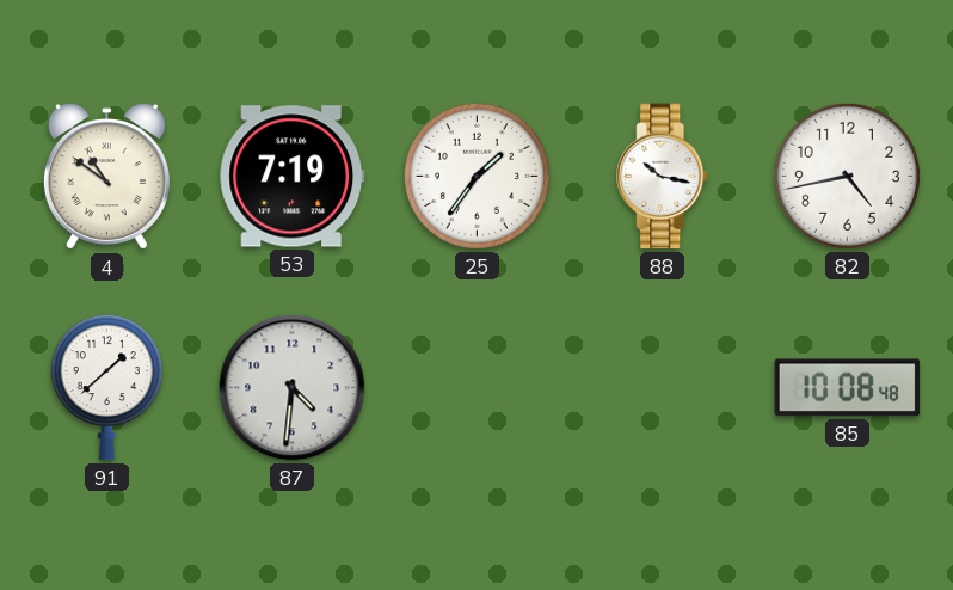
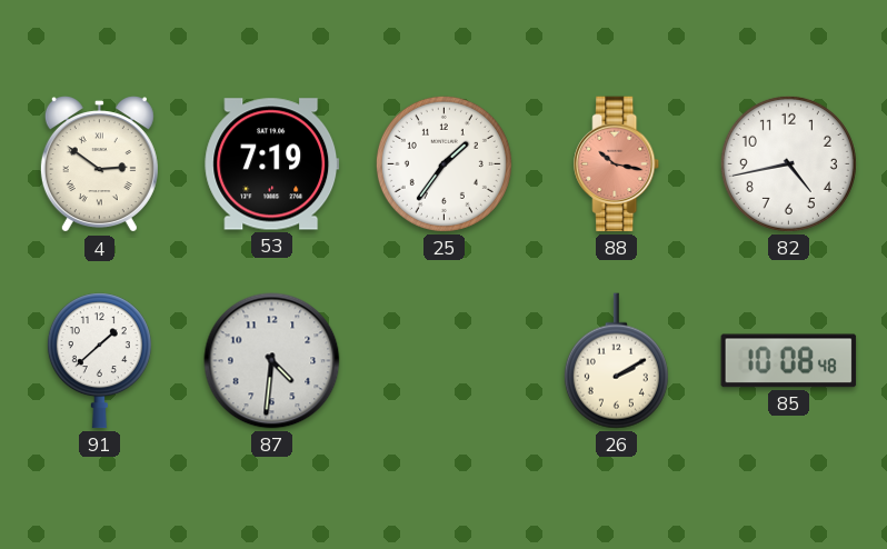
4: 10:51 -> 2:51 (99, 164)
88 dial: white -> salmon (617, 164)
26: none -> 2:10 (616, 361)
